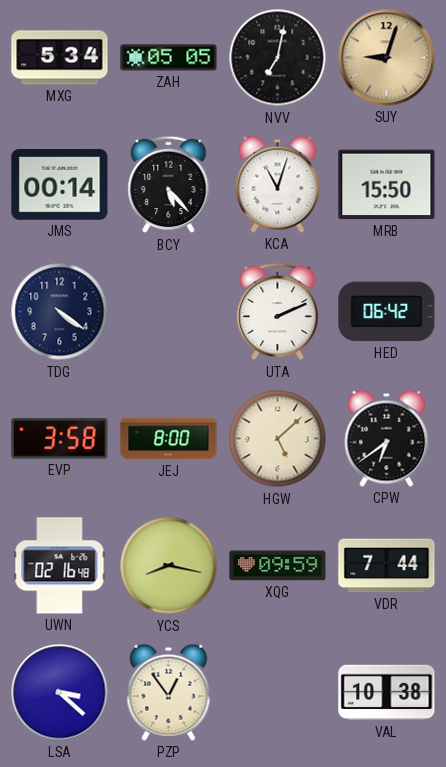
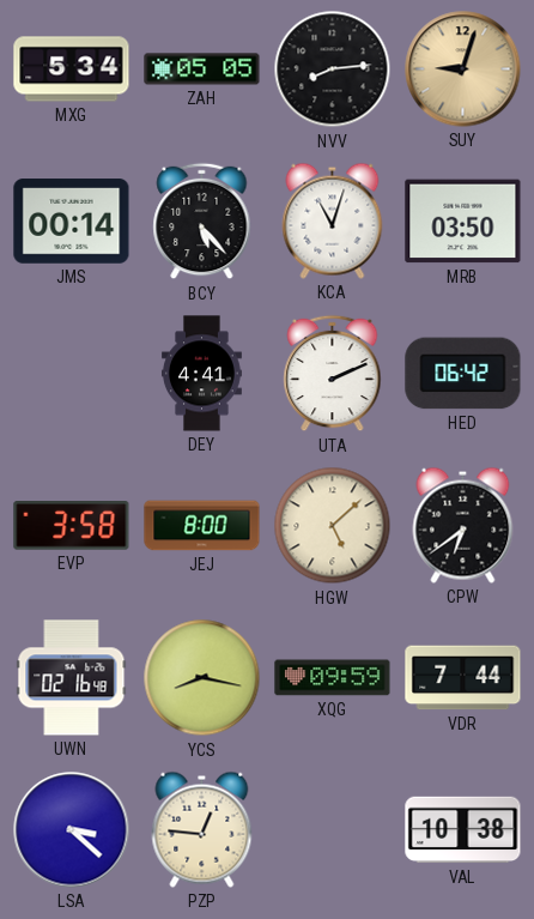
NVV: 7:02 -> 8:14 (333, 69)
MRB: 15:50 -> 03:50 (463, 222)
TDG: 4:21 -> none (60, 312)
DEY: none -> 4:41 (202, 374)
PZP: 12:54 -> 12:46 (202, 829)
